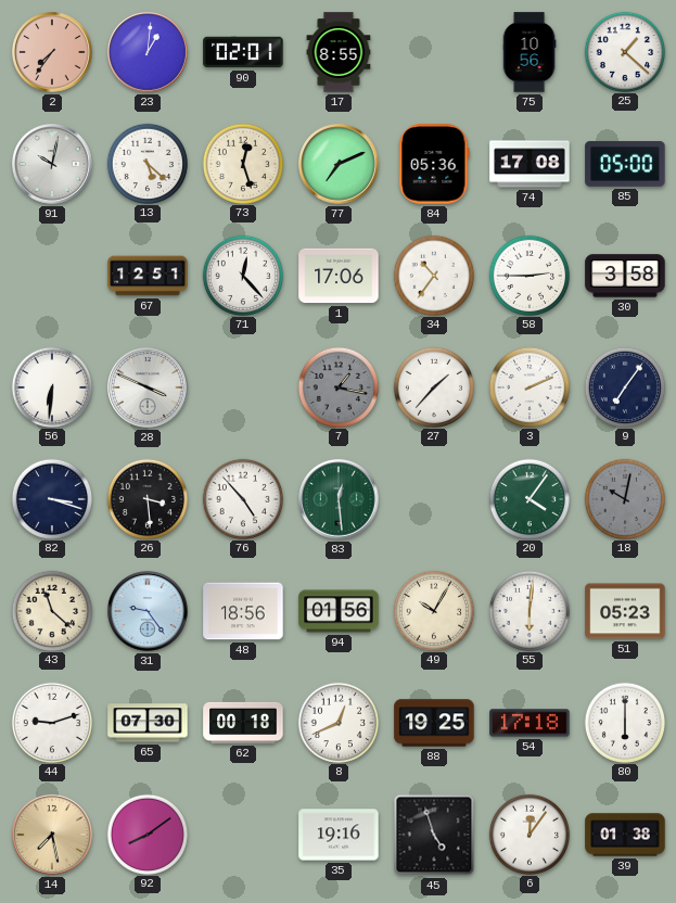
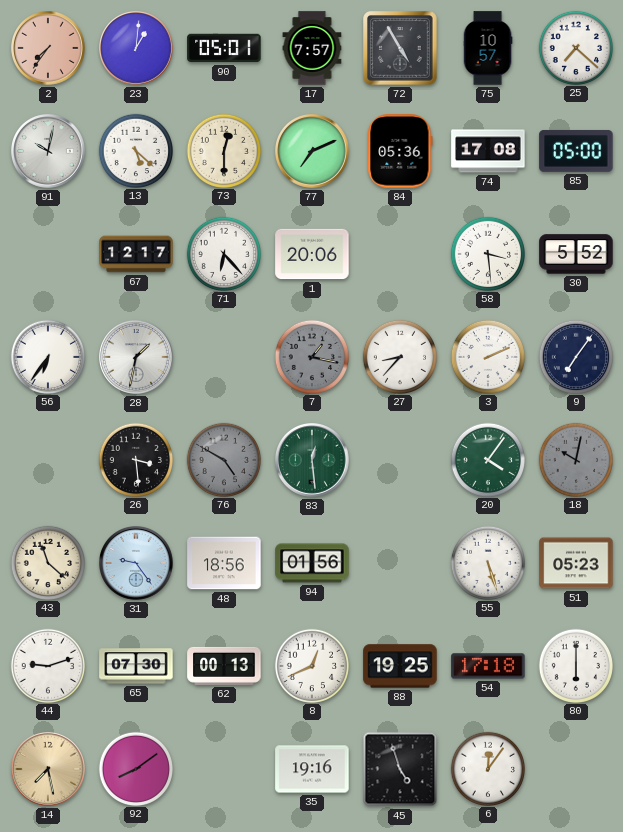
90: 02:01 -> 05:01 (224, 48)
17: 8:55 -> 7:57 (312, 48)
72: none -> 4:55 (400, 48)
75: 10:56 -> 10:57 (488, 48)
25: 1:22 -> 7:22 (575, 47)
73: 12:27 -> 12:30 (223, 150)
67: 12:51 -> 12:17 (136, 254)
71: 12:23 -> 6:23 (223, 253)
1: 17:06 -> 20:06 (312, 254)
34: 10:36 -> none (433, 275)
58: 2:45 -> 3:29 (487, 253)
30: 3:58 -> 5:52 (576, 254)
56: 6:31 -> 6:36 (47, 356)
28: 3:49 -> 1:32 (137, 358)
27: 1:37 -> 8:37 (399, 356)
82: 3:18 -> none (51, 498)
76: 4:53 -> 4:50 (223, 459)
76 dial: white -> grey (223, 459)
49: 10:05 -> none (433, 610)
55: 6:01 -> 5:27 (487, 562)
62: 00:18 -> 00:13 (224, 666)
39: 01:38 -> none (625, 835)
